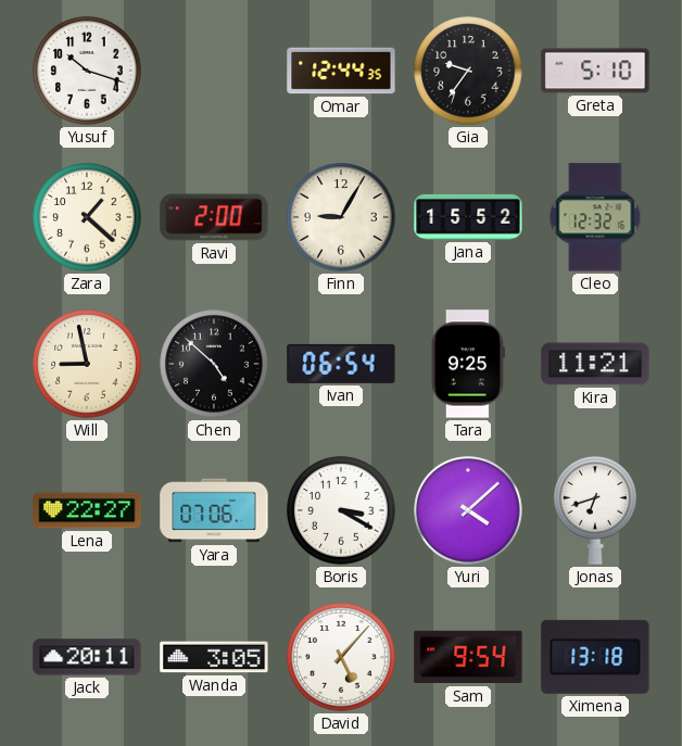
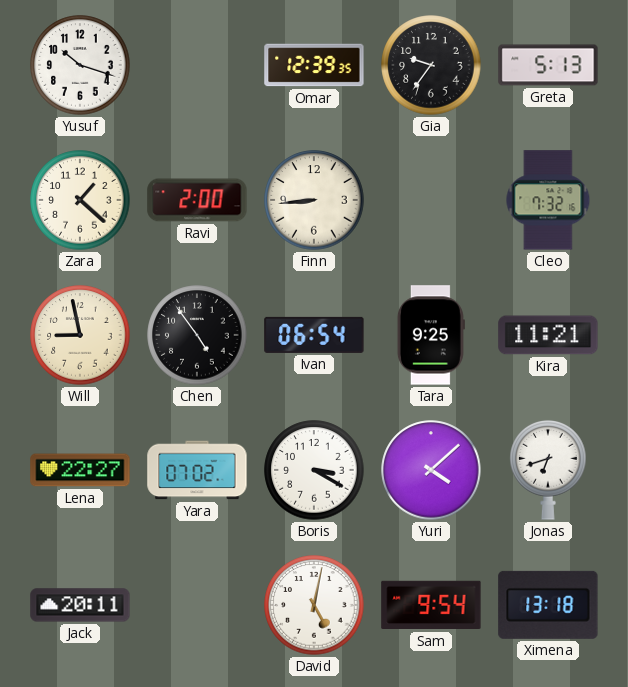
Omar: 12:44 -> 12:39 (314, 65)
Greta: 5:10 -> 5:13 (548, 65)
Finn: 9:05 -> 8:44 (314, 200)
Jana: 15:52 -> none (468, 217)
Cleo: 12:32 -> 7:32 (548, 200)
Chen: 4:52 -> 4:54 (197, 335)
Yara: 07:06 -> 07:02 (197, 470)
Wanda: 3:05 -> none (214, 657)
David: 5:07 -> 5:02 (314, 605)
